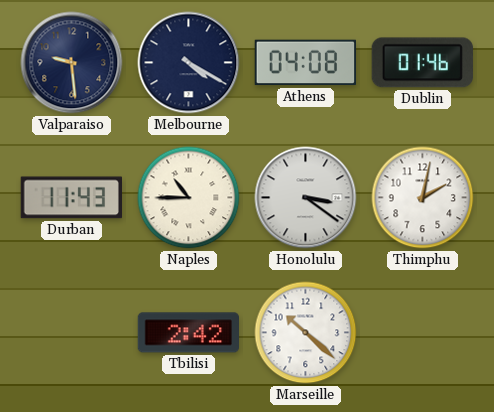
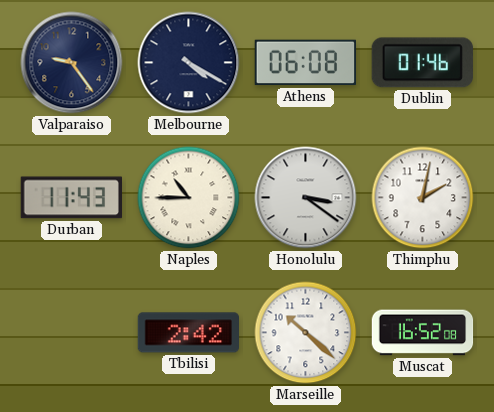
Valparaiso: 9:29 -> 9:24 (72, 63)
Athens: 04:08 -> 06:08 (305, 63)
Muscat: none -> 16:52 (423, 333)
